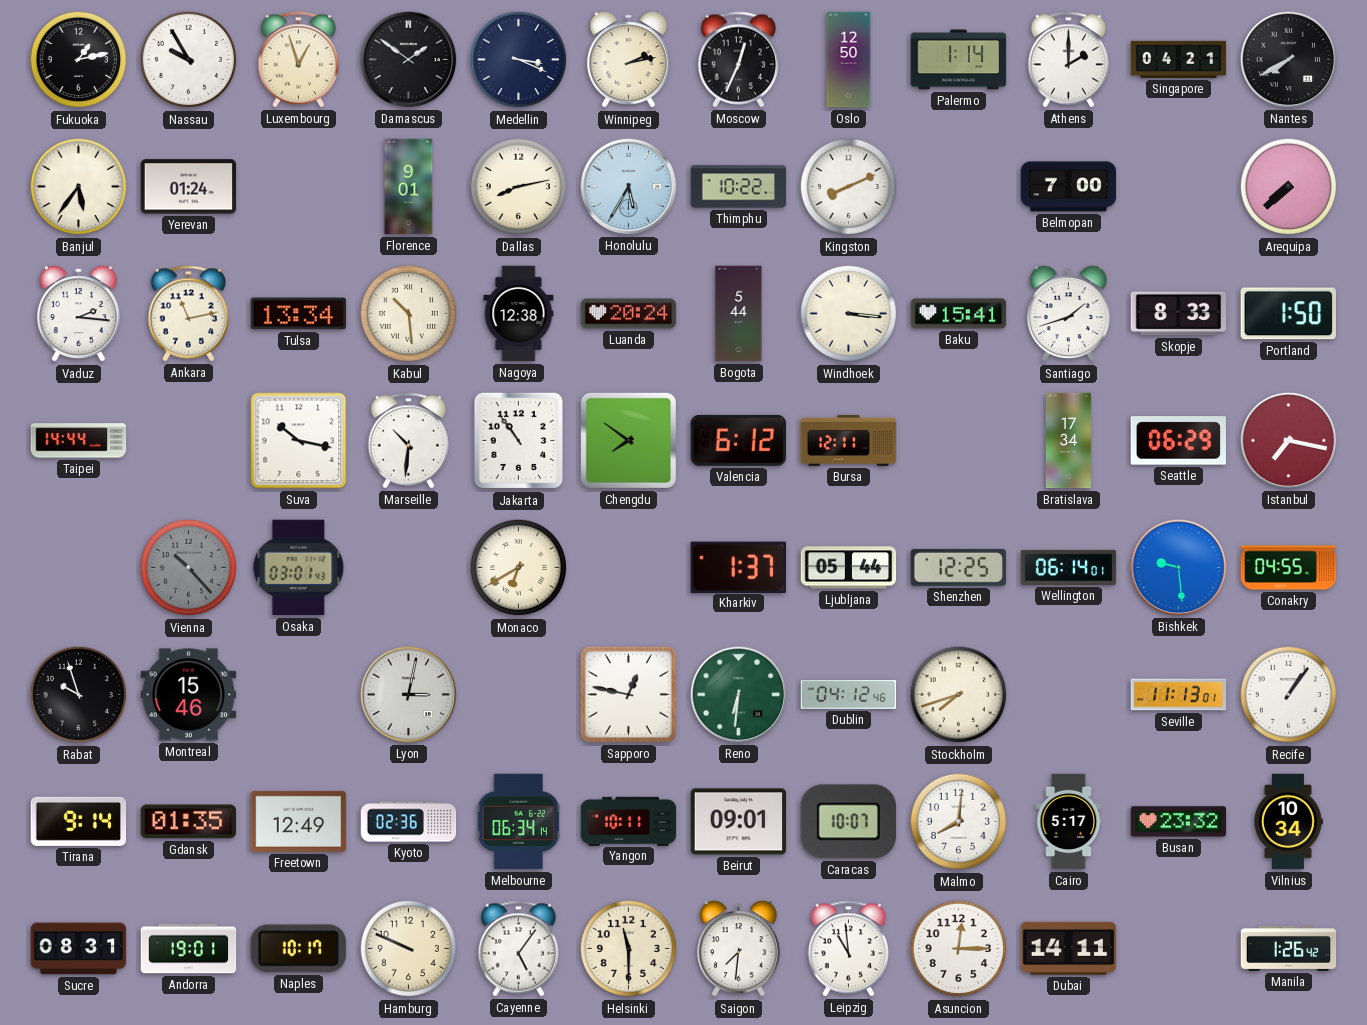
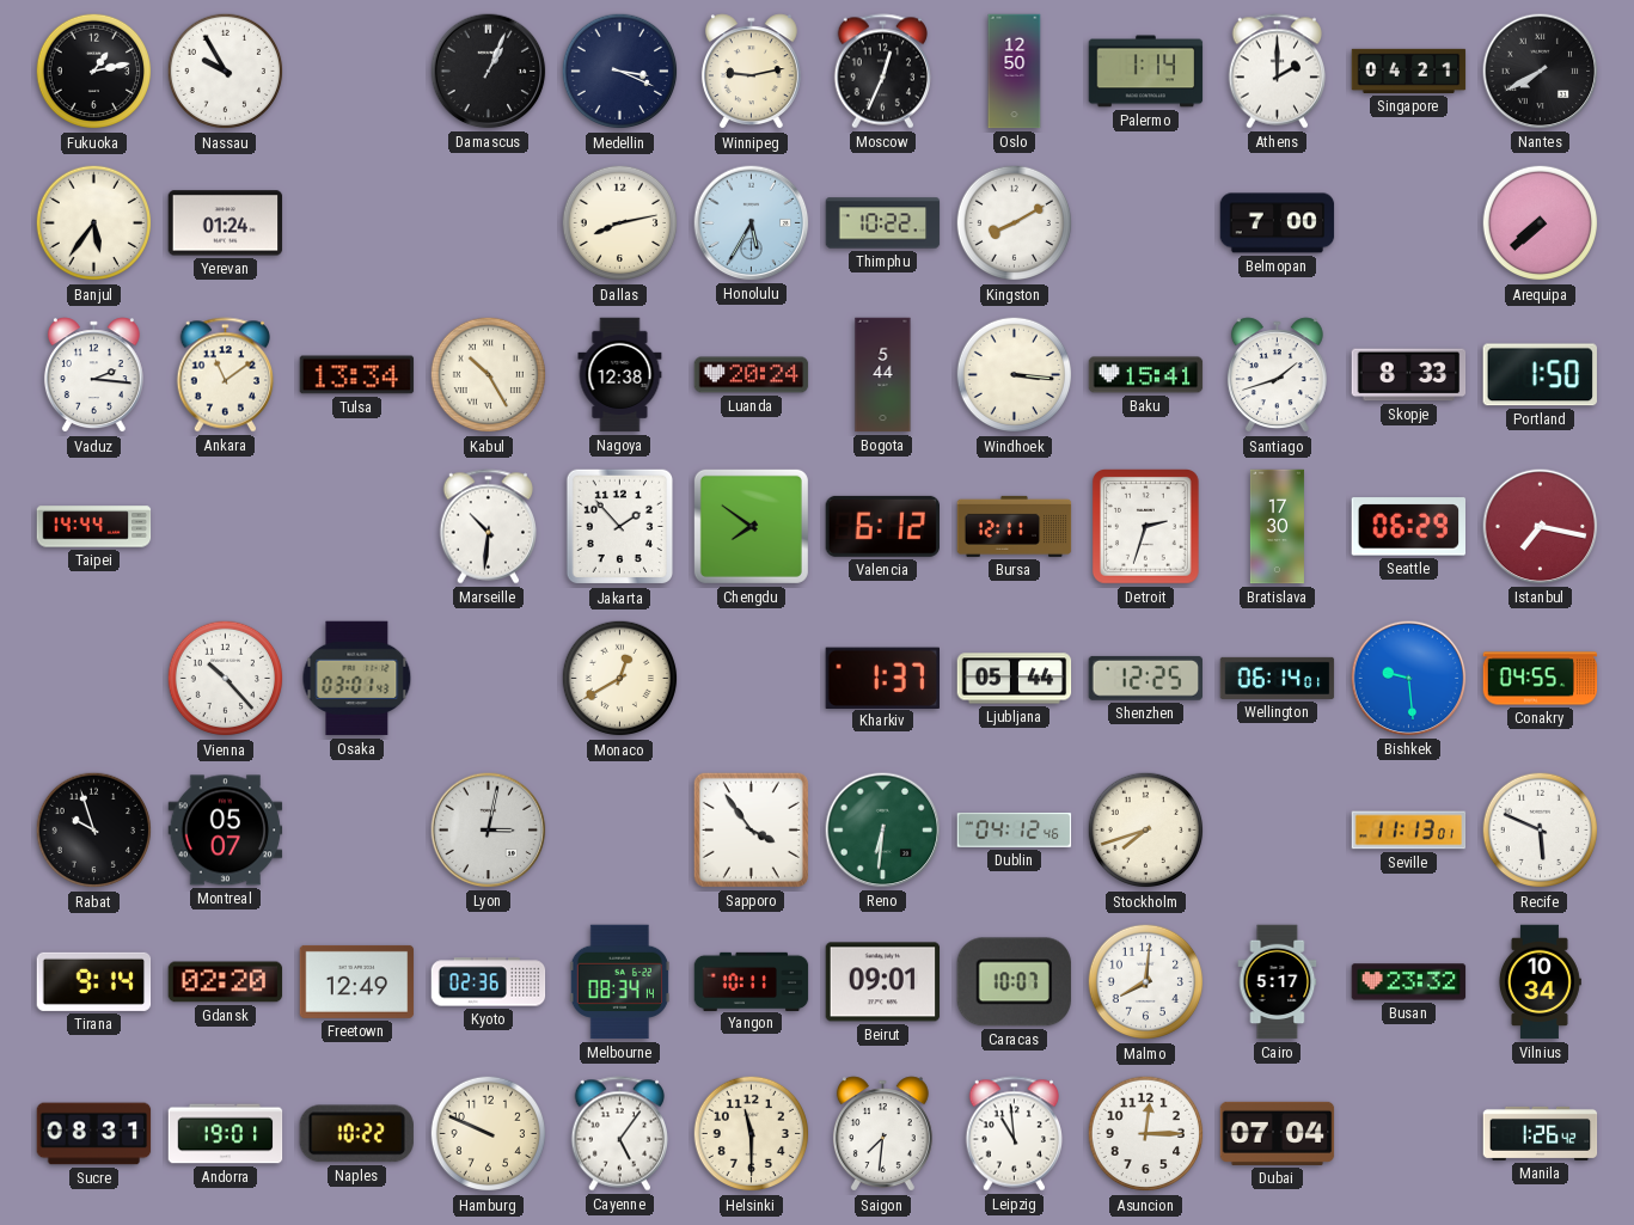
Luxembourg: 12:57 -> none (299, 60)
Damascus: 1:51 -> 1:04 (489, 72)
Winnipeg: 2:13 -> 9:13 (751, 72)
Florence: 9:01 -> none (409, 187)
Kingston: 8:11 -> 8:10 (1015, 223)
Ankara: 11:13 -> 11:09 (226, 375)
Kabul: 10:29 -> 10:25 (489, 375)
Suva: 10:17 -> none (299, 441)
Jakarta: 10:54 -> 1:53 (619, 527)
Detroit: none -> 2:33 (1146, 527)
Bratislava: 17:34 -> 17:30 (1277, 527)
Vienna dial: grey -> white (226, 679)
Monaco: 6:40 -> 12:40 (620, 679)
Montreal: 15:46 -> 05:07 (226, 831)
Sapporo: 12:47 -> 3:54 (751, 829)
Recife: 1:06 -> 5:49 (1541, 831)
Gdansk: 01:35 -> 02:20 (226, 982)
Melbourne: 06:34 -> 08:34 (619, 982)
Naples: 10:17 -> 10:22 (356, 1134)
Dubai: 14:11 -> 07:04 (1278, 1133)
